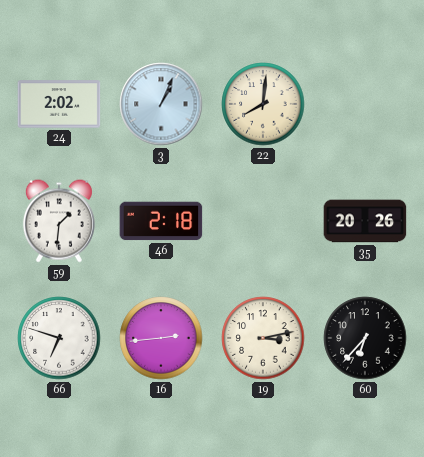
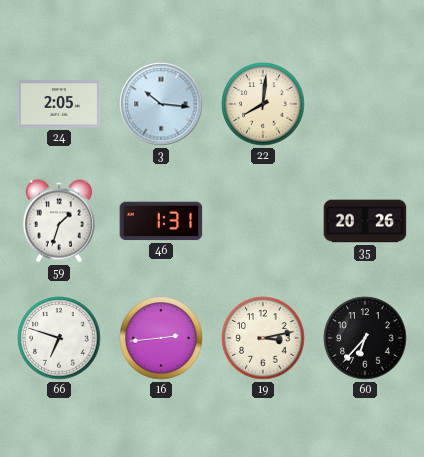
24: 2:02 -> 2:05 (59, 104)
3: 1:04 -> 10:16 (161, 104)
59: 1:31 -> 1:33 (59, 221)
46: 2:18 -> 1:31 (161, 221)
